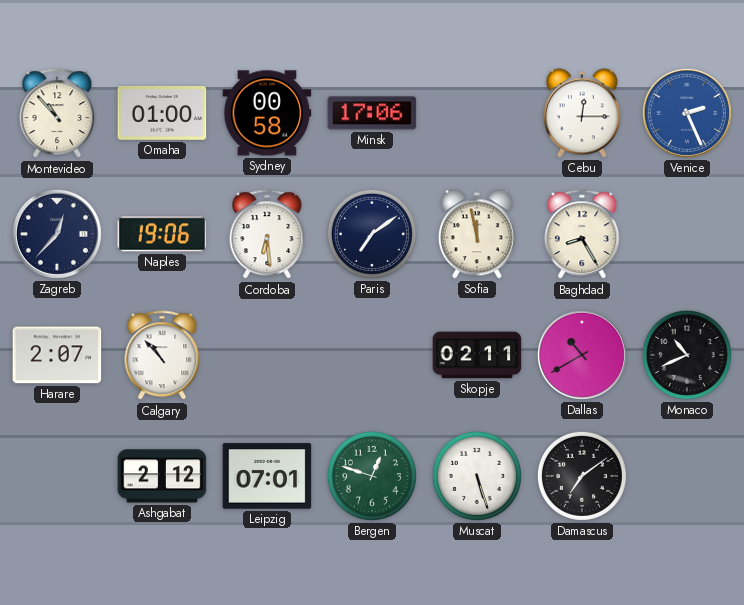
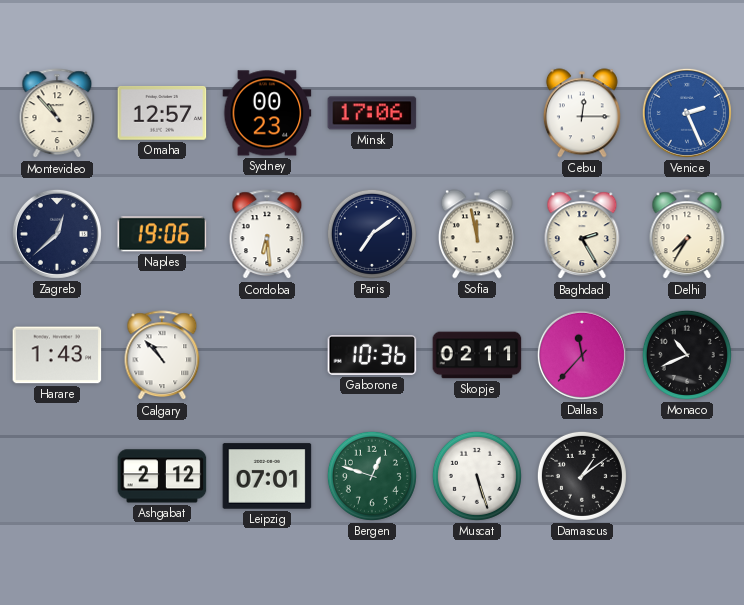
Omaha: 01:00 -> 12:57 (162, 114)
Sydney: 00:58 -> 00:23 (267, 113)
Zagreb: 12:37 -> 12:38 (57, 234)
Baghdad: 8:25 -> 2:25 (582, 235)
Delhi: none -> 7:35 (687, 235)
Harare: 2:07 -> 1:43 (57, 355)
Gaborone: none -> 10:36 (372, 356)
Dallas: 10:40 -> 11:37 (582, 355)
Damascus: 7:09 -> 1:09 (582, 476)
